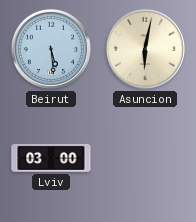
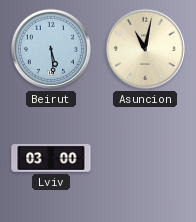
Asuncion: 6:02 -> 11:02 (145, 49)
